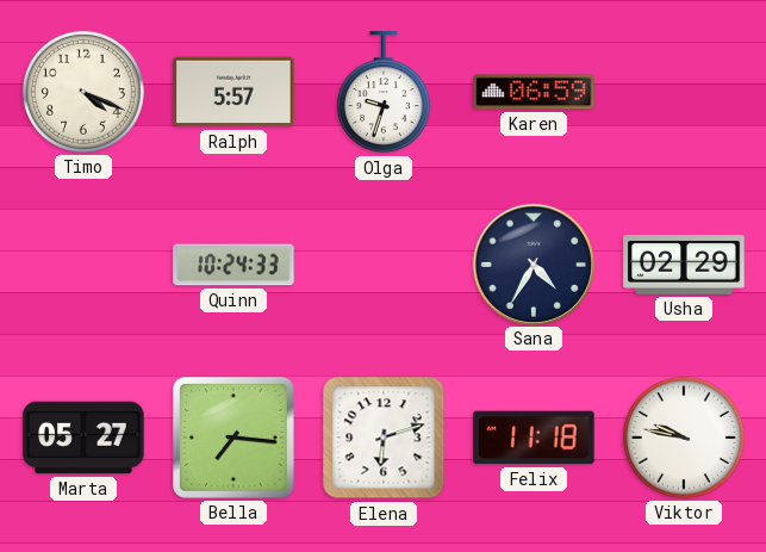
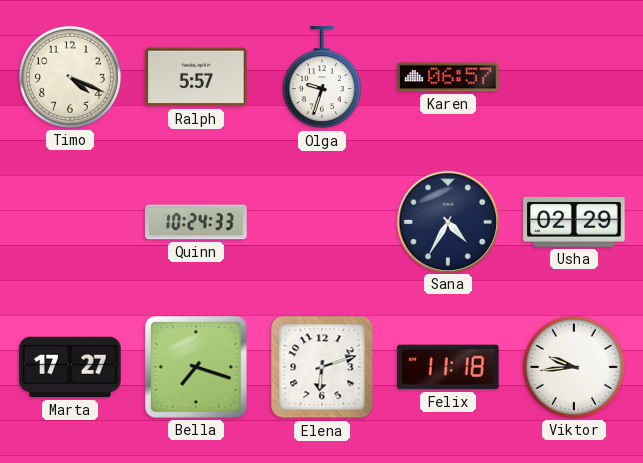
Karen: 06:59 -> 06:57 (448, 77)
Marta: 05:27 -> 17:27 (70, 367)
Bella: 7:16 -> 7:18 (197, 368)
Viktor: 9:47 -> 9:44 (574, 367)
